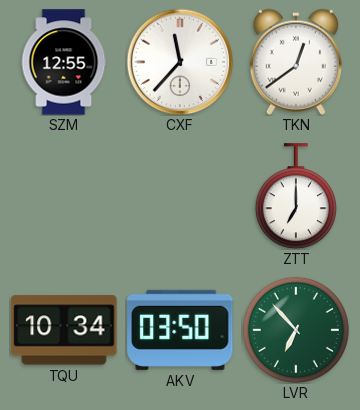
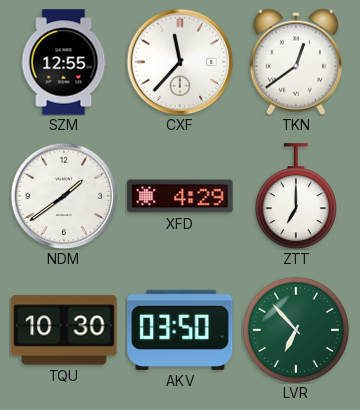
NDM: none -> 1:39 (64, 196)
XFD: none -> 4:29 (180, 196)
TQU: 10:34 -> 10:30 (64, 330)
